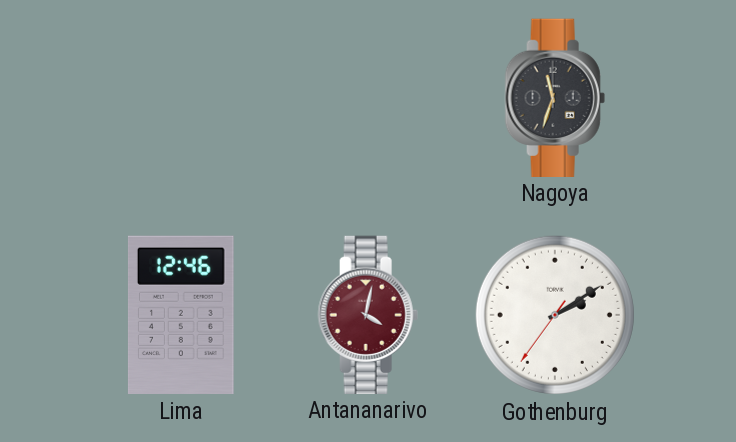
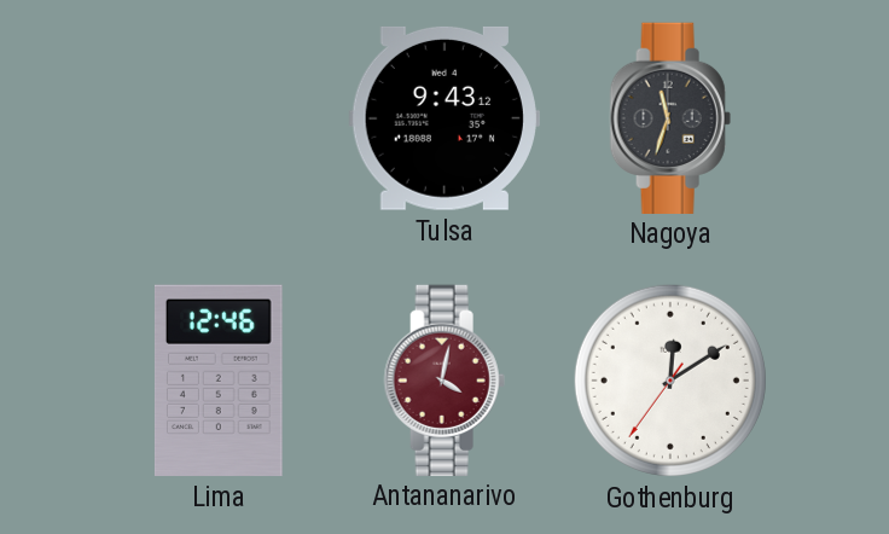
Tulsa: none -> 9:43 (444, 118)
Gothenburg: 2:09 -> 12:09 (670, 381)
